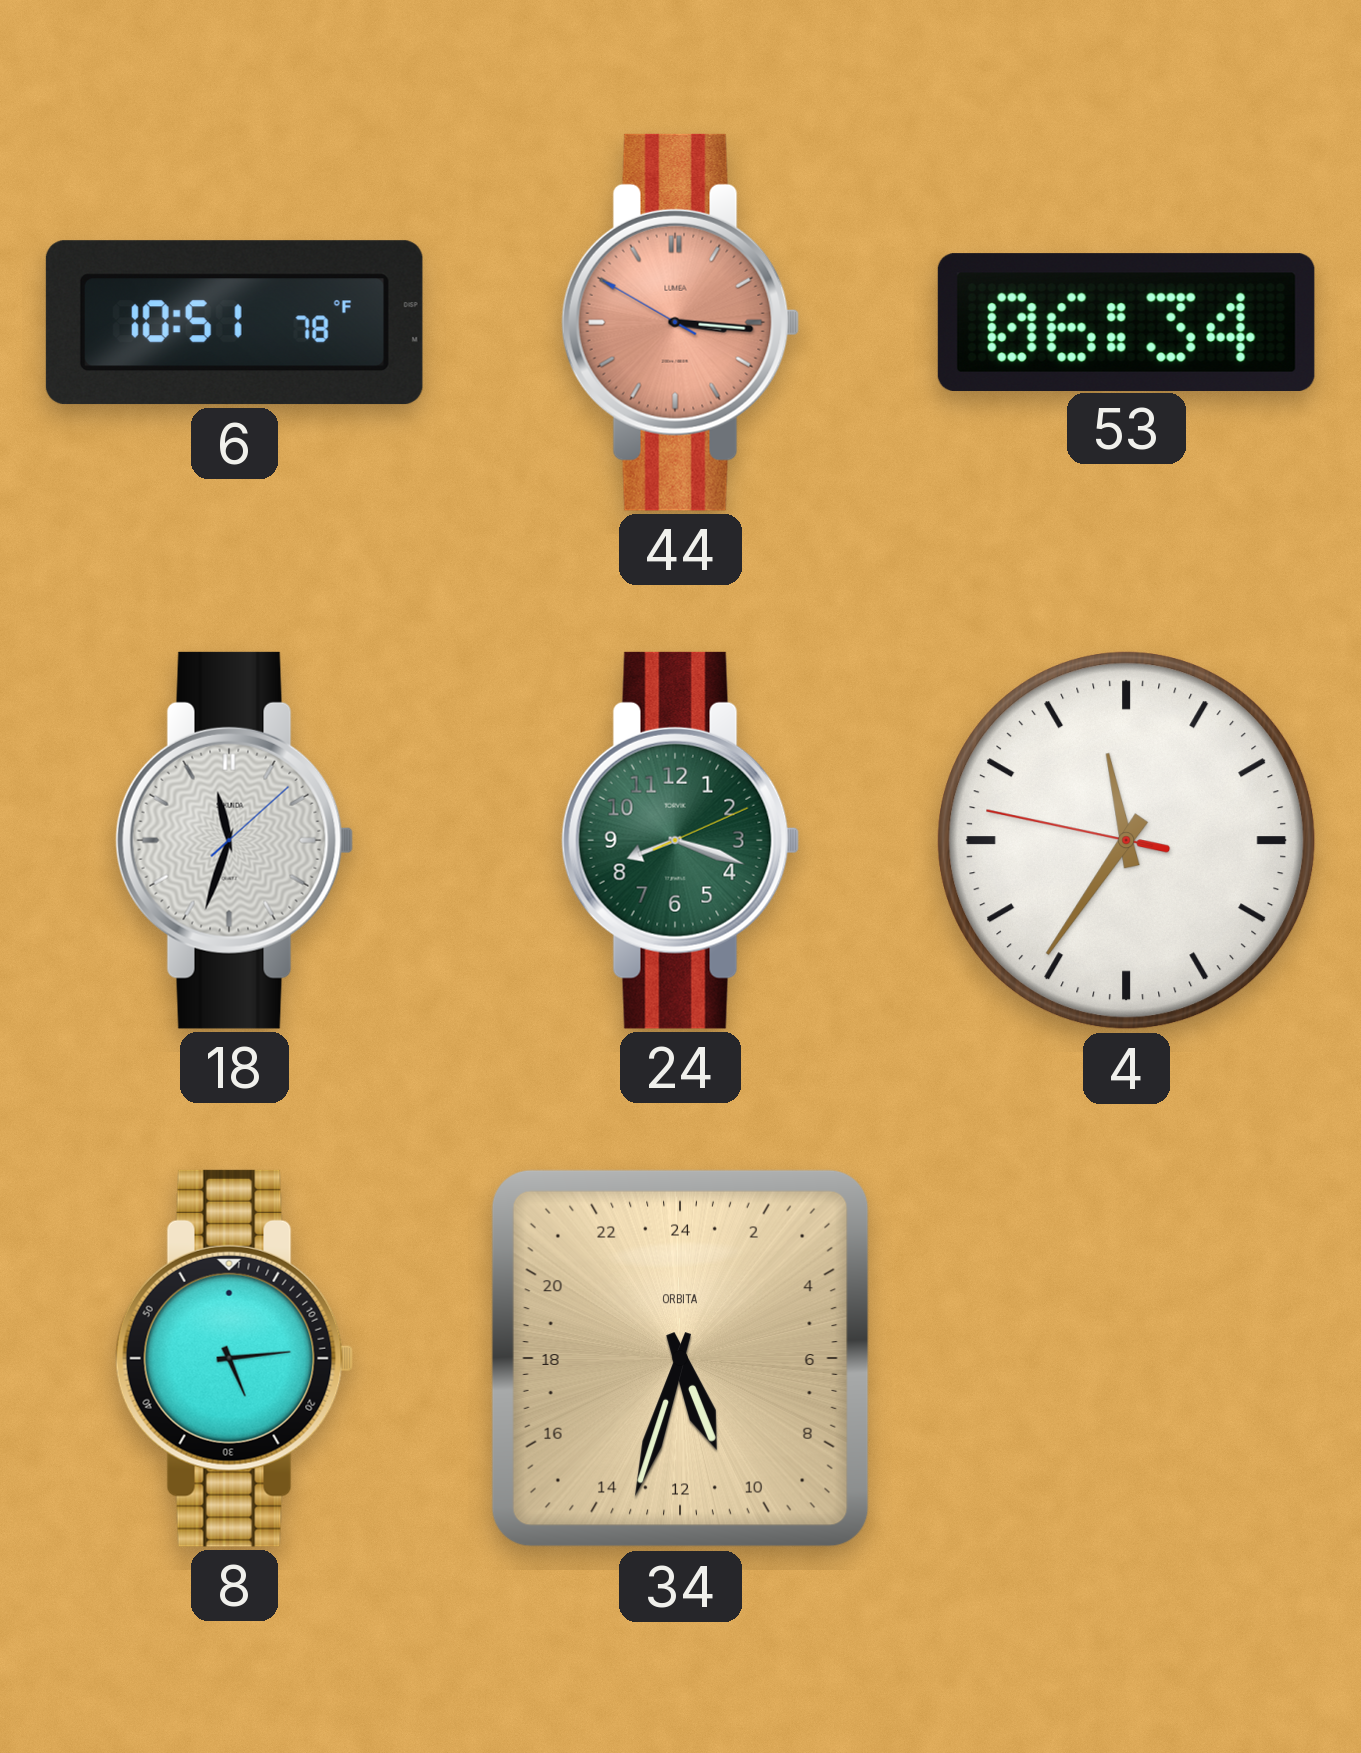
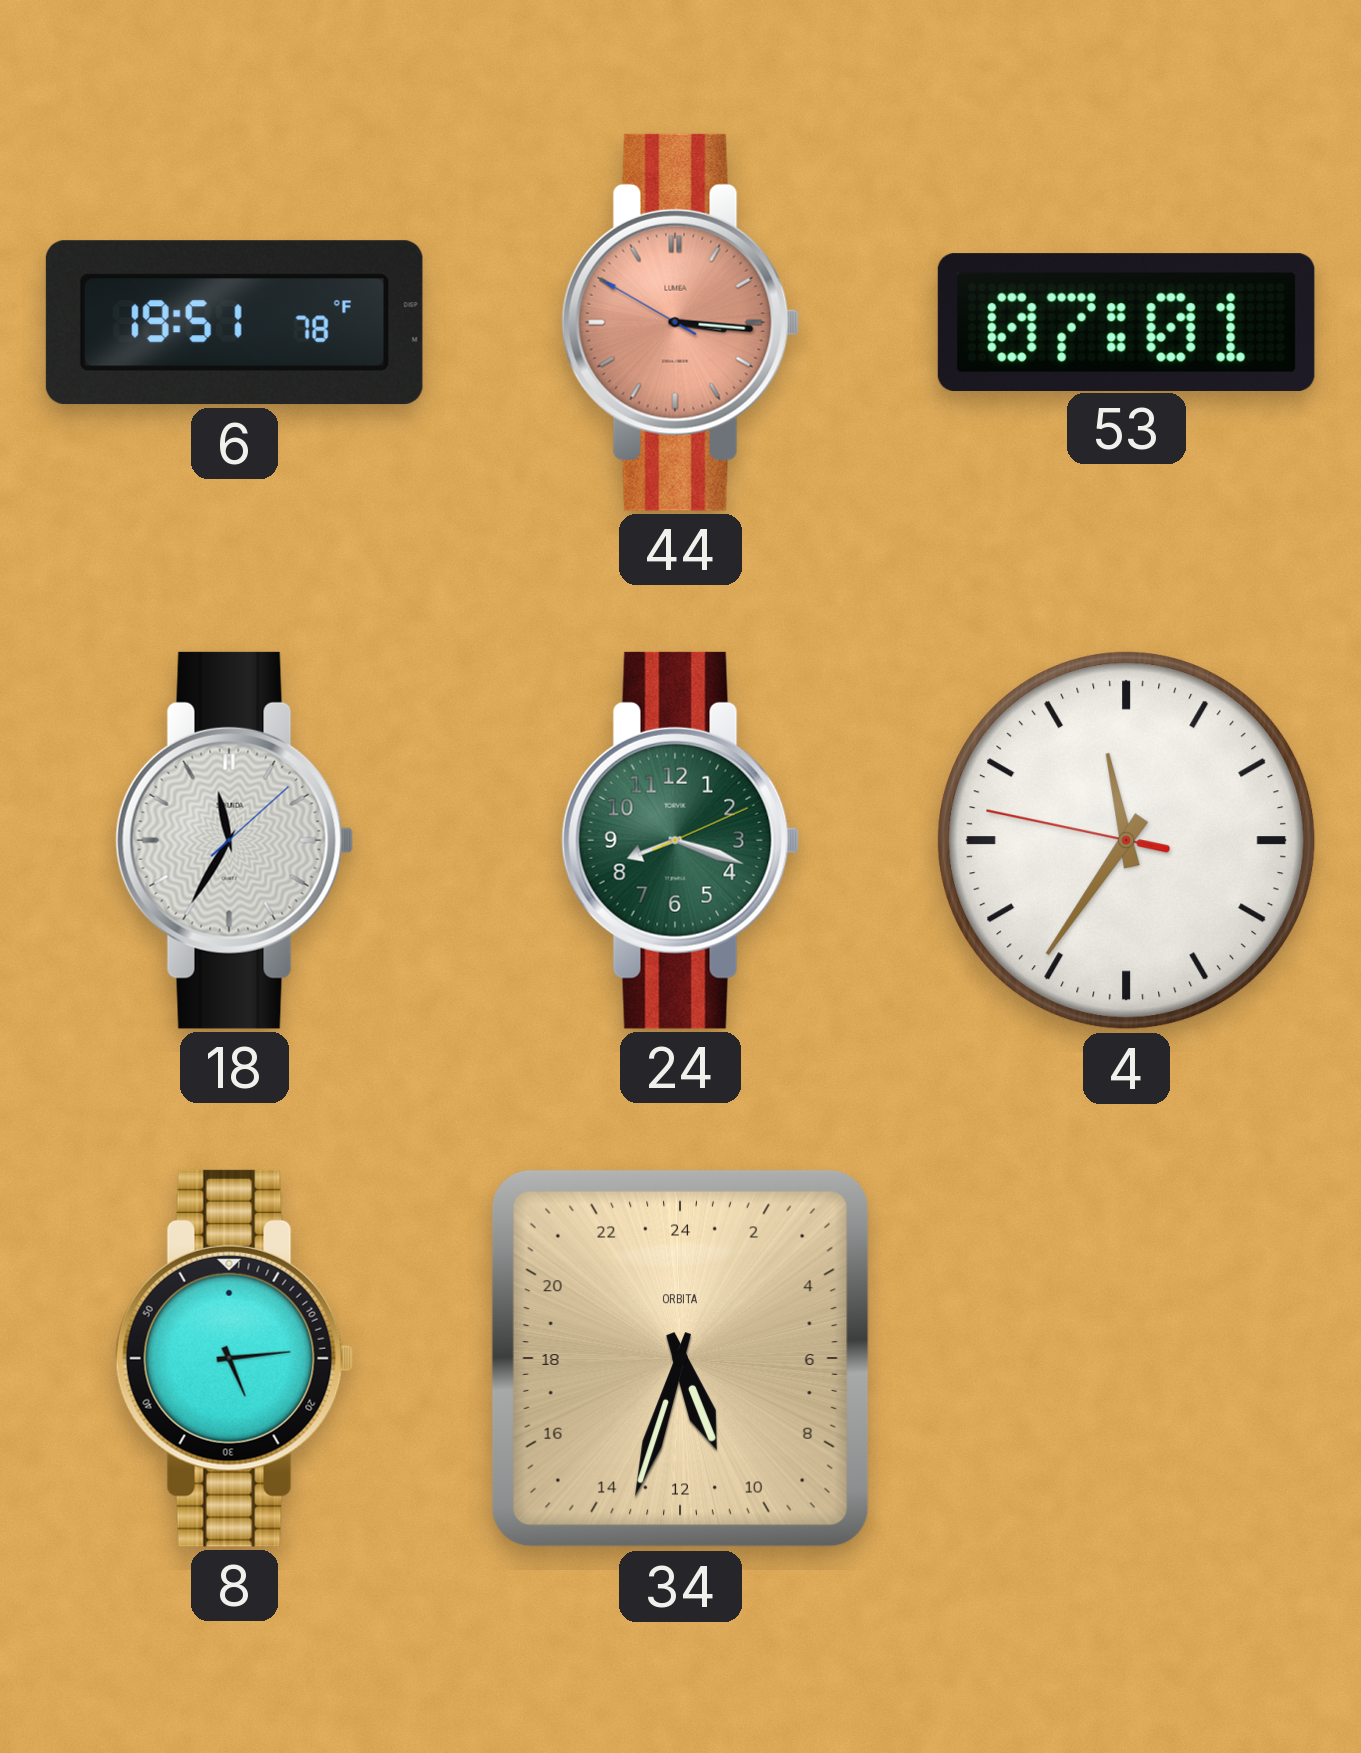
6: 10:51 -> 19:51 (234, 323)
53: 06:34 -> 07:01 (1126, 322)
18: 11:33 -> 11:35 (235, 840)
